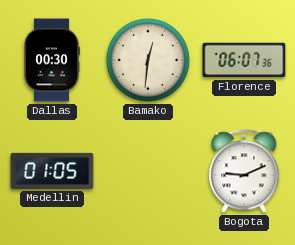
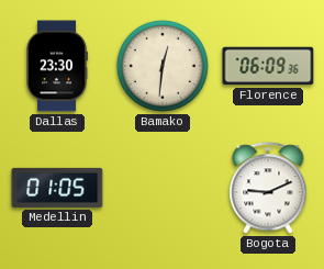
Dallas: 00:30 -> 23:30 (57, 66)
Florence: 06:07 -> 06:09 (268, 66)
